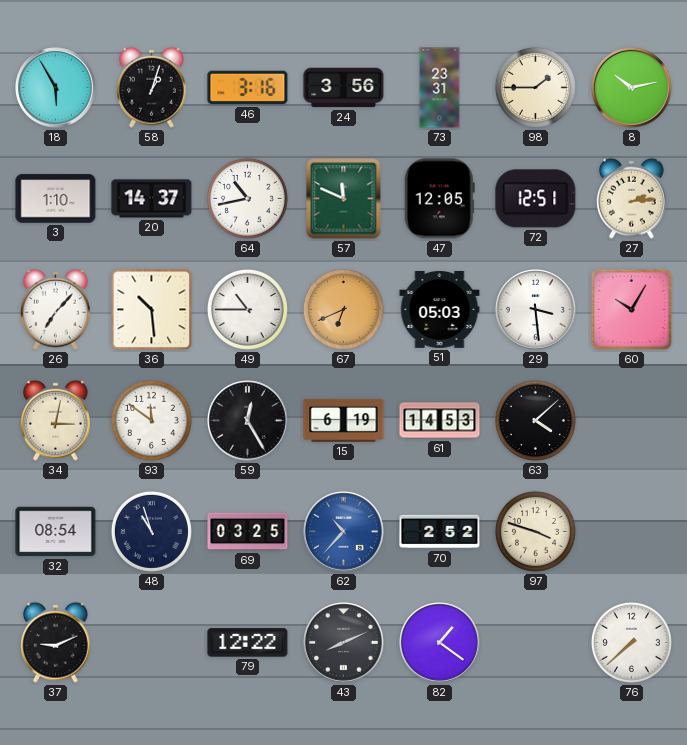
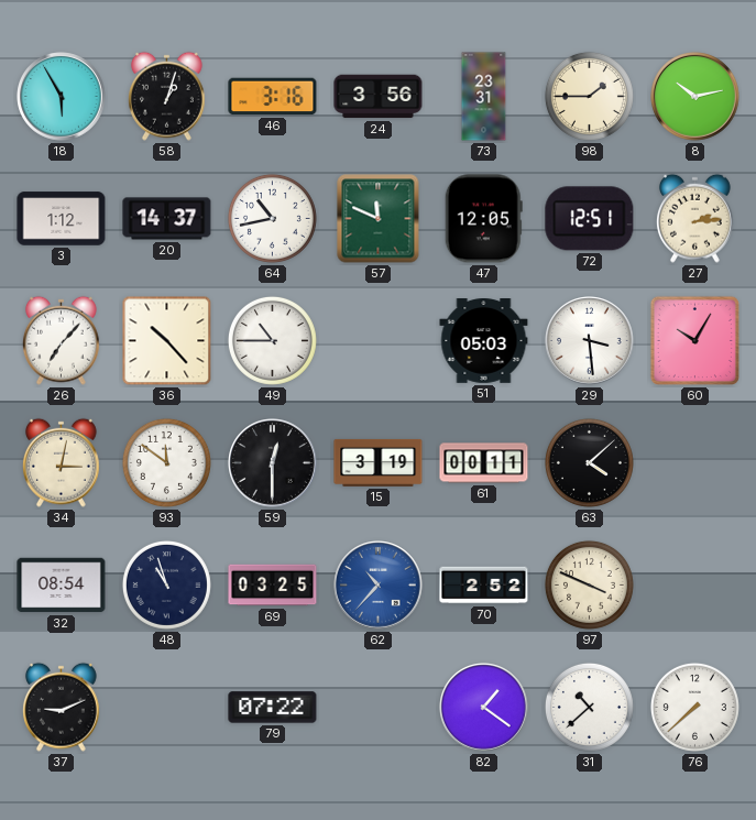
3: 1:10 -> 1:12 (62, 219)
36: 10:29 -> 10:23 (167, 341)
67: 6:41 -> none (343, 309)
59: 12:25 -> 12:30 (273, 463)
15: 6:19 -> 3:19 (379, 462)
61: 14:53 -> 00:11 (484, 463)
97: 3:48 -> 3:49 (589, 584)
79: 12:22 -> 07:22 (273, 708)
43: 8:11 -> none (344, 643)
31: none -> 10:38 (589, 707)
